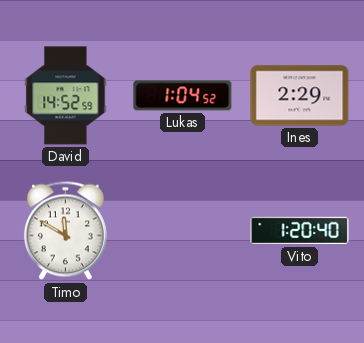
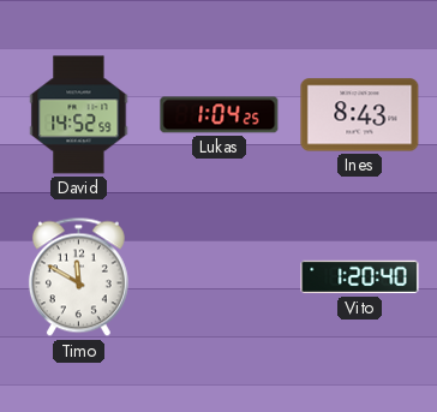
Lukas: 1:04:52 -> 1:04:25 (220, 115)
Ines: 2:29 -> 8:43 (360, 115)
